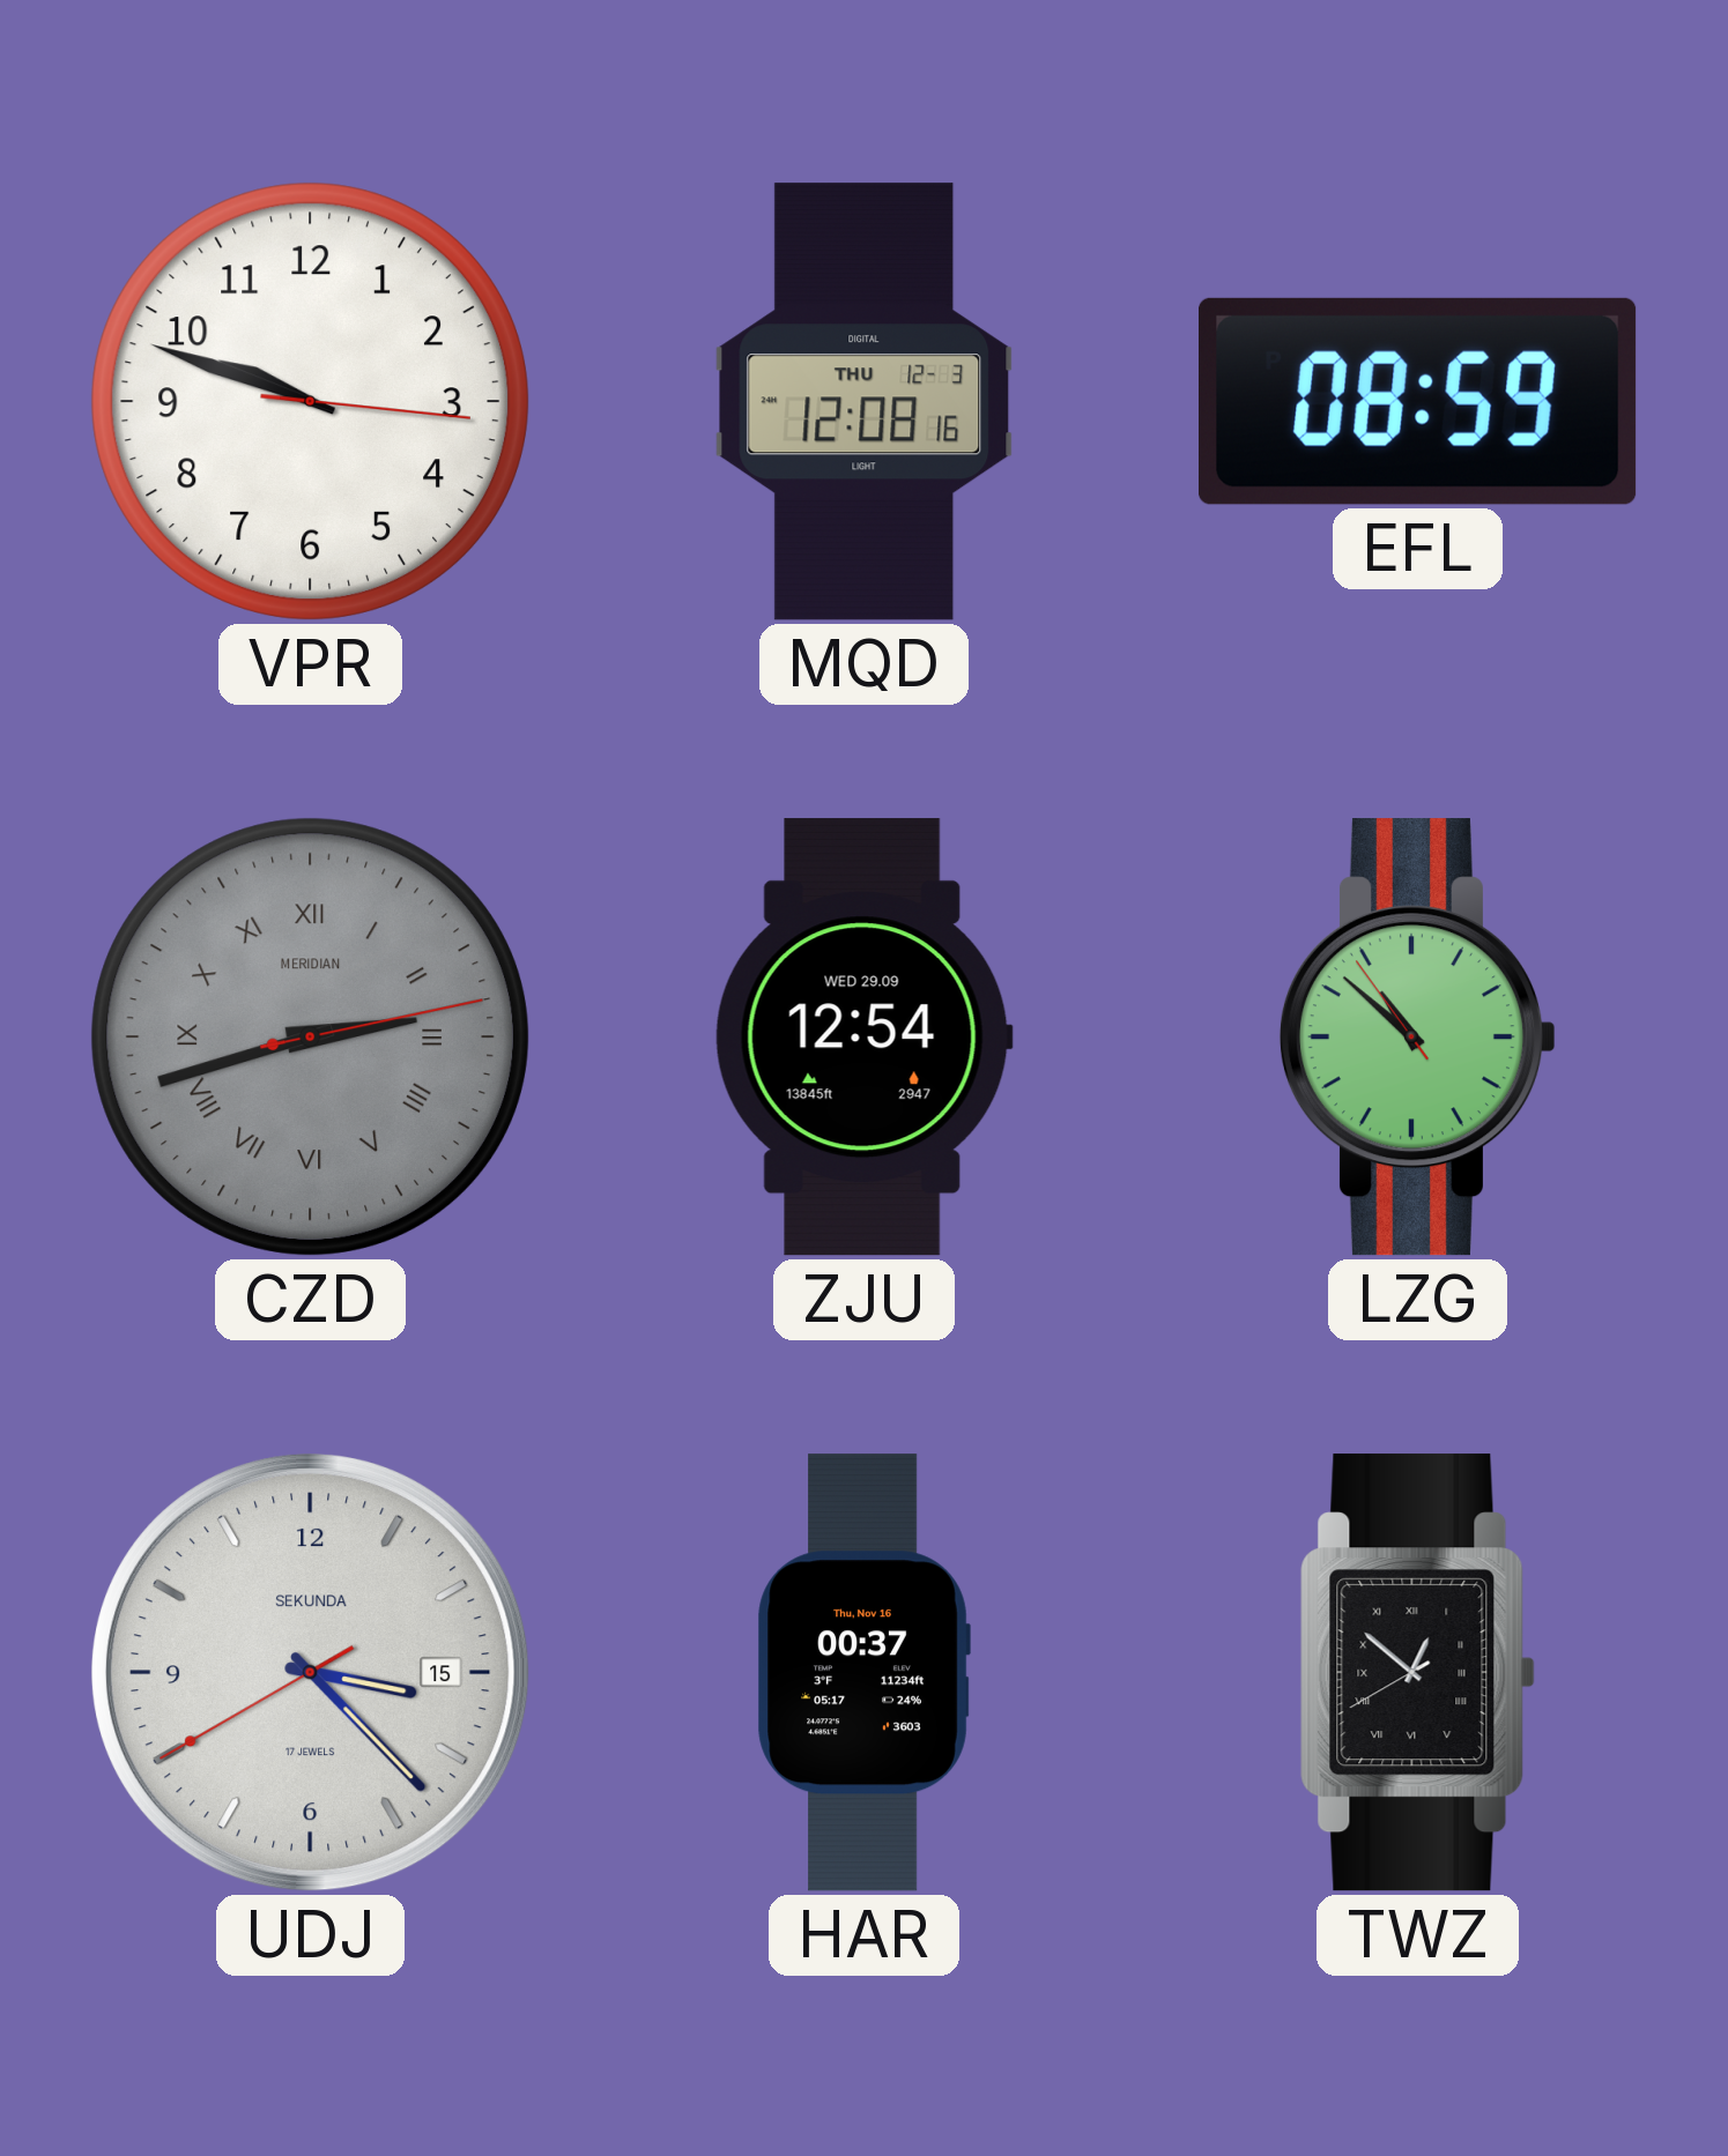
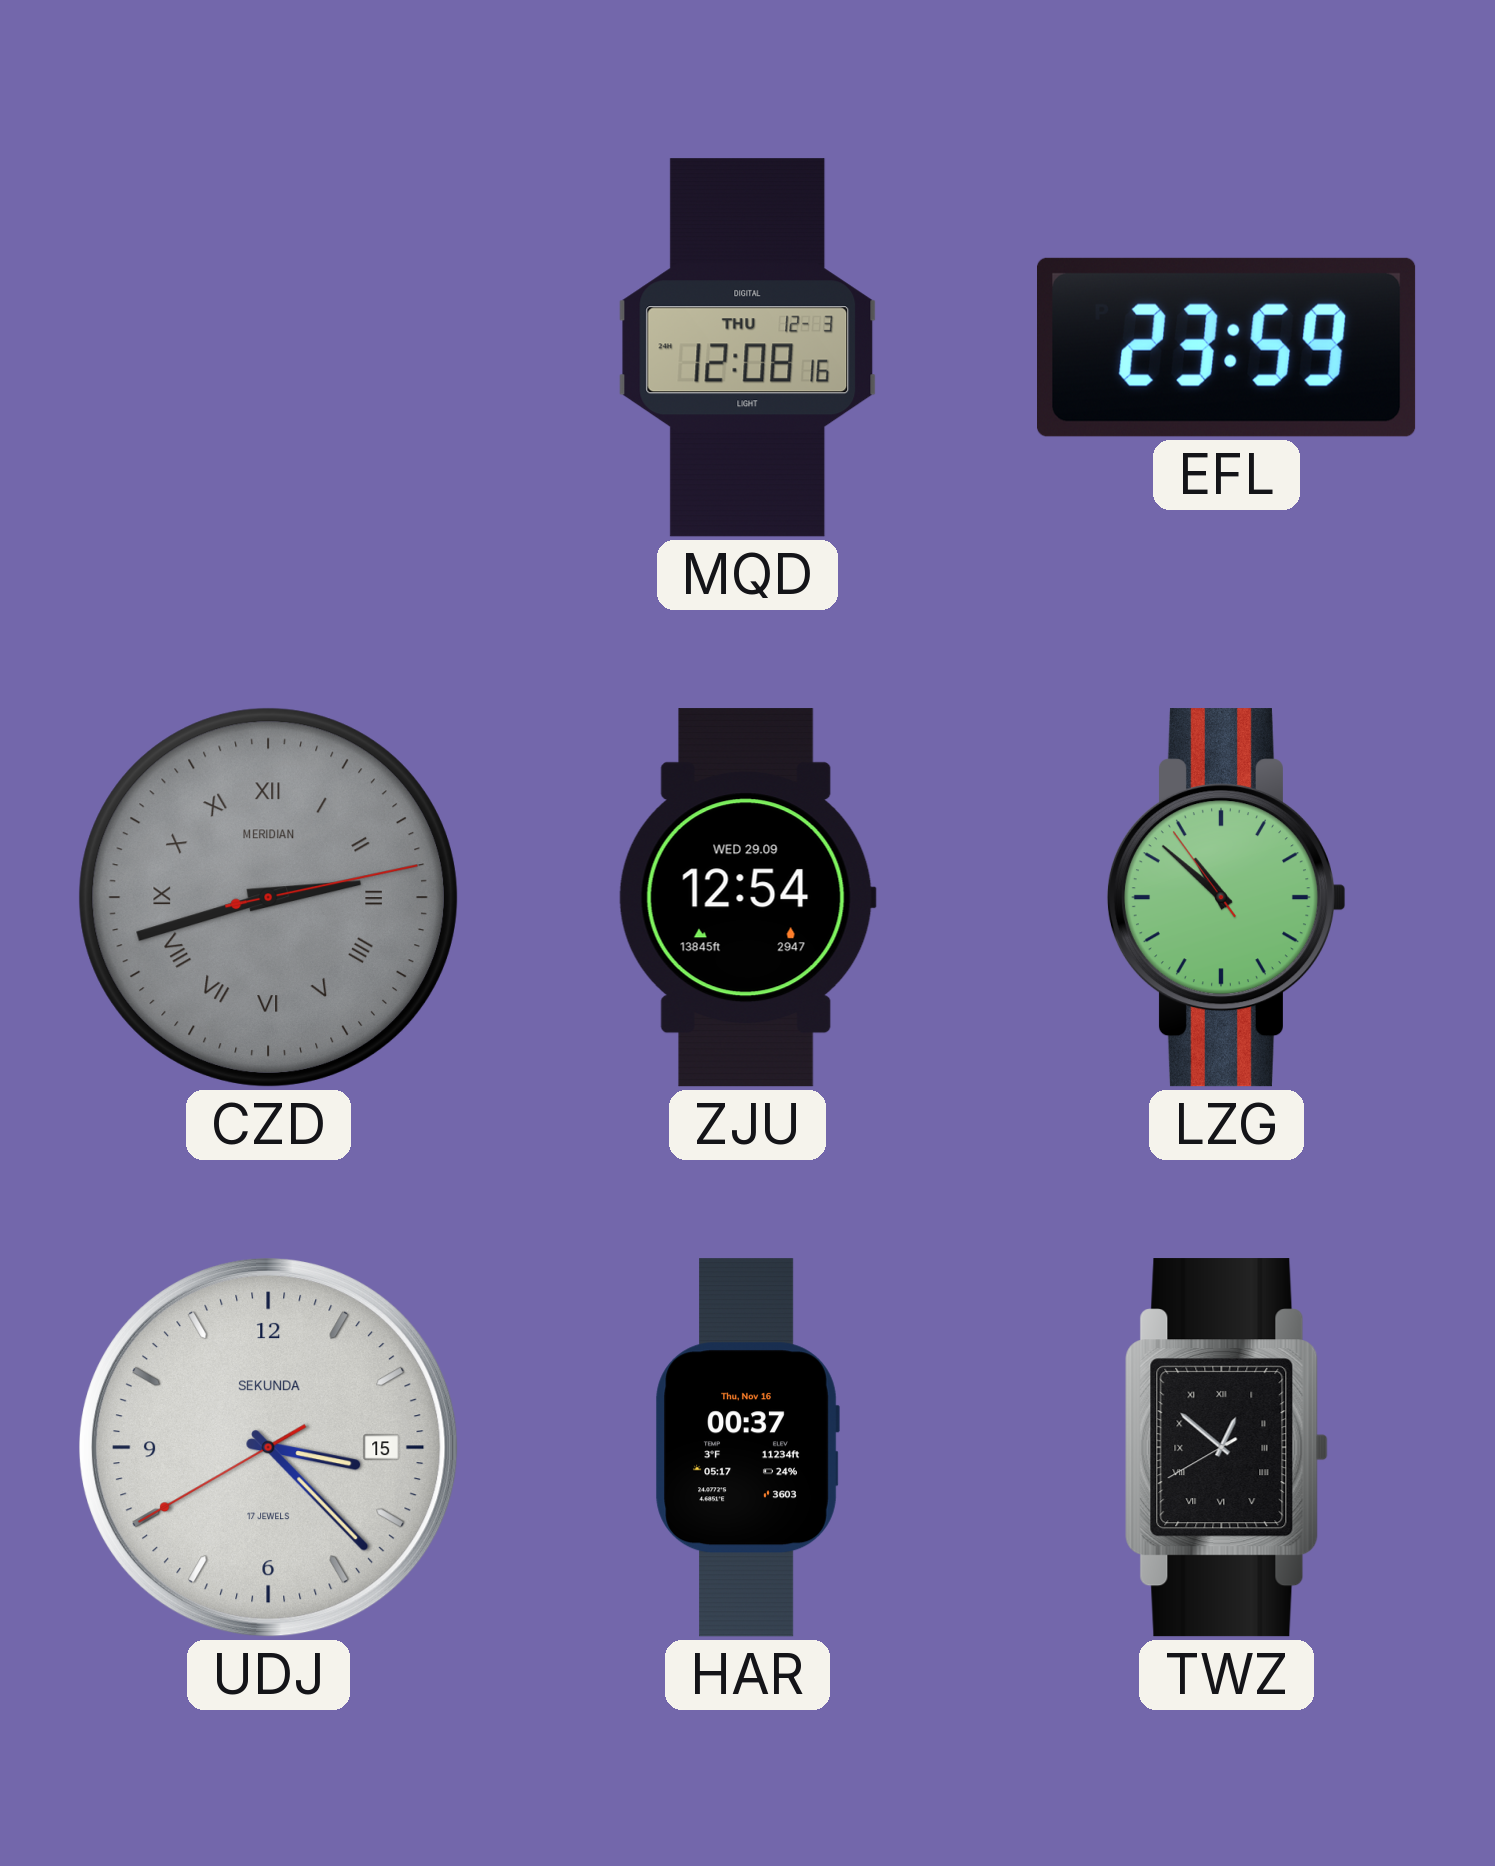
VPR: 9:48 -> none (310, 401)
EFL: 08:59 -> 23:59 (1227, 347)
